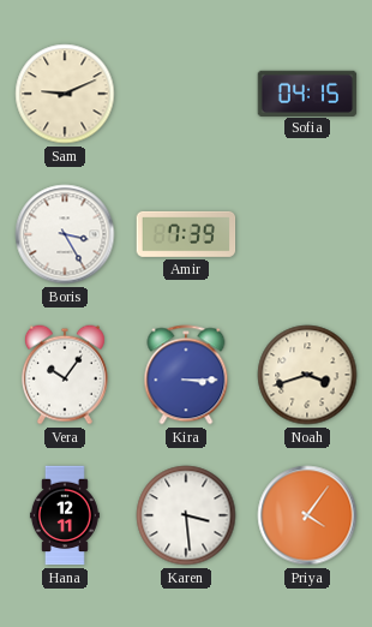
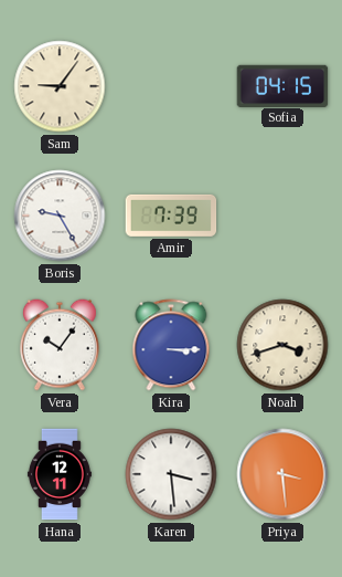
Sam: 9:11 -> 9:06 (60, 86)
Boris: 3:25 -> 9:25 (60, 216)
Priya: 4:06 -> 3:29 (282, 474)
